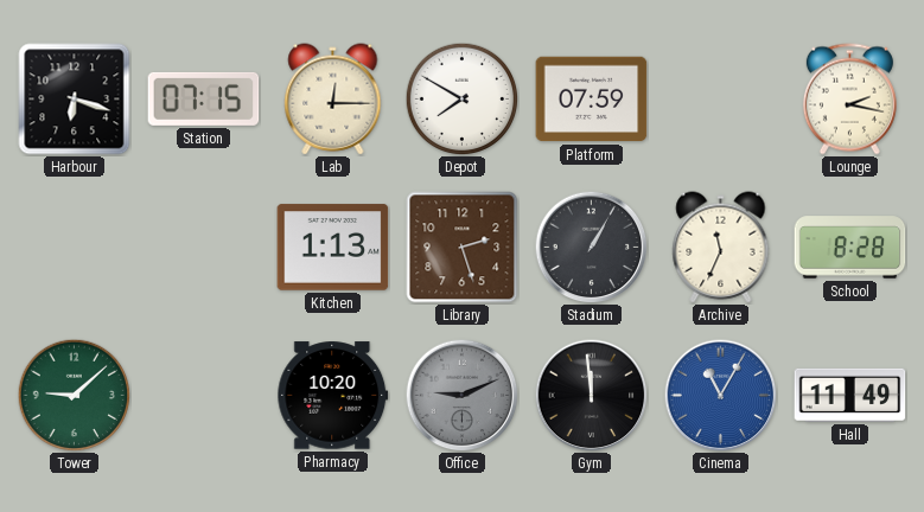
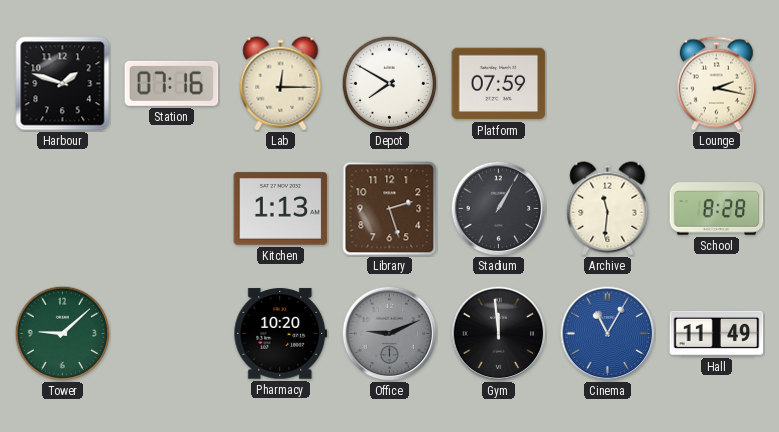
Harbour: 6:18 -> 1:48 (63, 84)
Station: 07:15 -> 07:16 (172, 83)
Archive: 11:34 -> 11:31 (608, 209)
